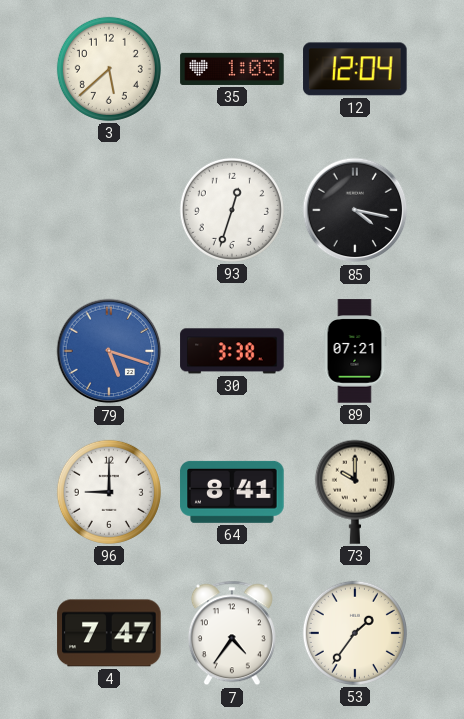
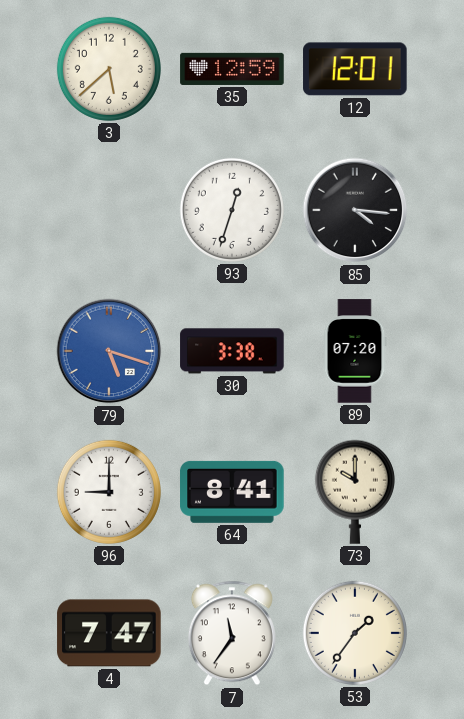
35: 1:03 -> 12:59 (232, 69)
12: 12:04 -> 12:01 (355, 69)
85: 4:17 -> 4:16 (355, 210)
89: 07:21 -> 07:20 (355, 351)
7: 4:36 -> 11:36 (232, 633)
